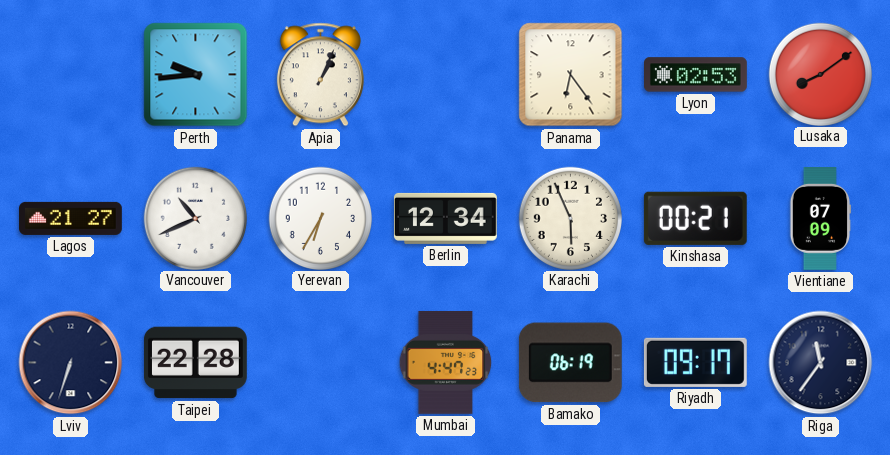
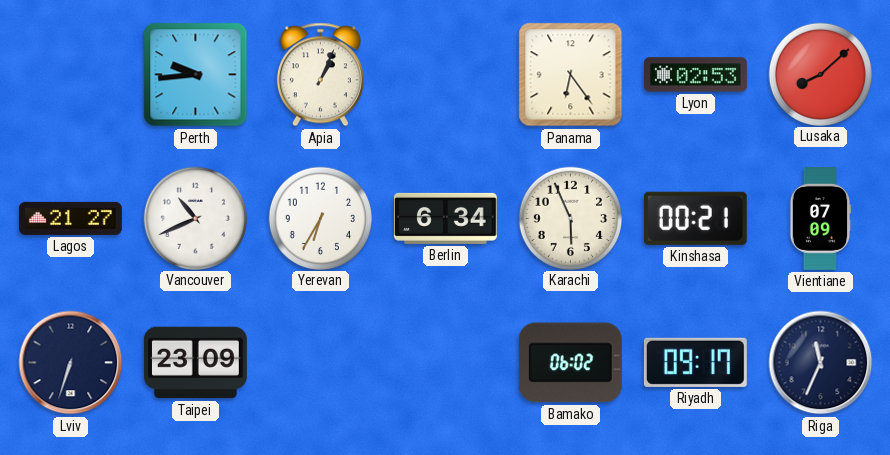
Lusaka: 8:09 -> 8:08 (820, 74)
Berlin: 12:34 -> 6:34 (445, 218)
Taipei: 22:28 -> 23:09 (195, 363)
Mumbai: 4:47 -> none (446, 362)
Bamako: 06:19 -> 06:02 (570, 363)
Riga: 11:36 -> 11:34 (821, 363)
